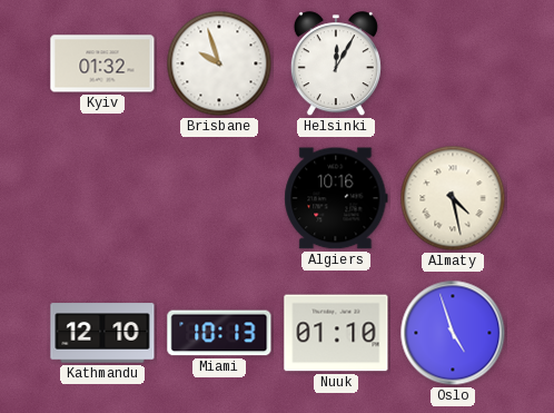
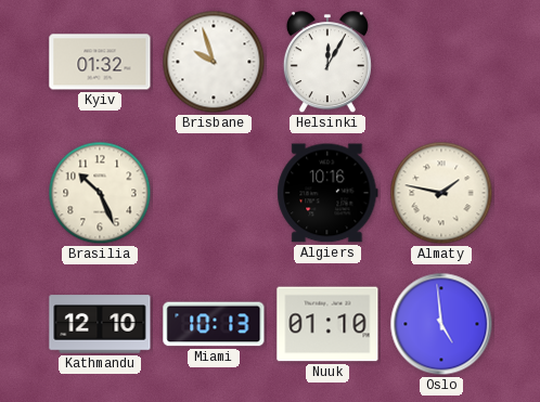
Brasilia: none -> 10:26 (100, 193)
Almaty: 4:28 -> 1:47 (441, 193)
Oslo: 4:57 -> 4:59 (441, 324)
